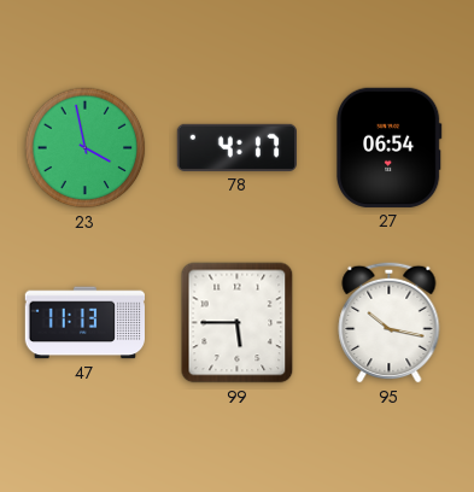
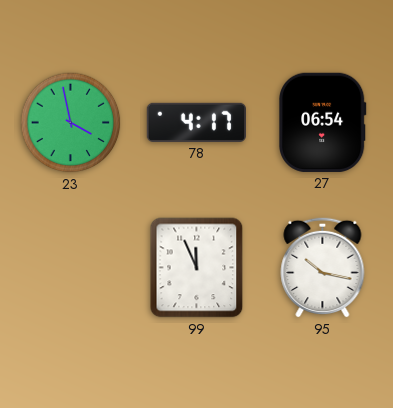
47: 11:13 -> none (84, 323)
99: 5:45 -> 11:56 (197, 268)
